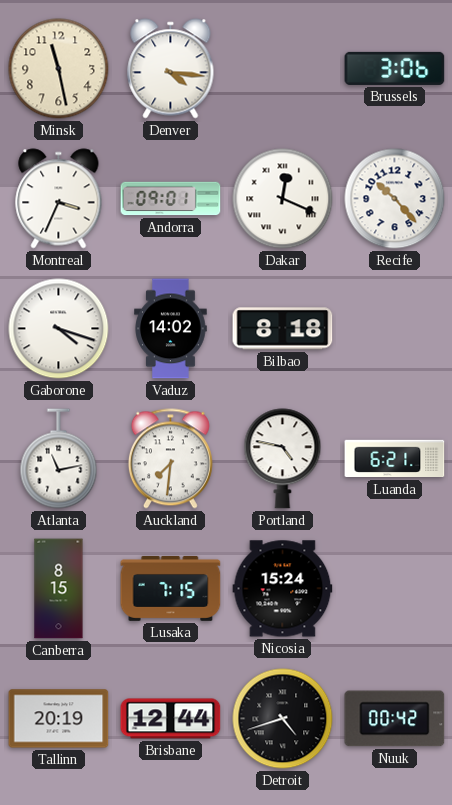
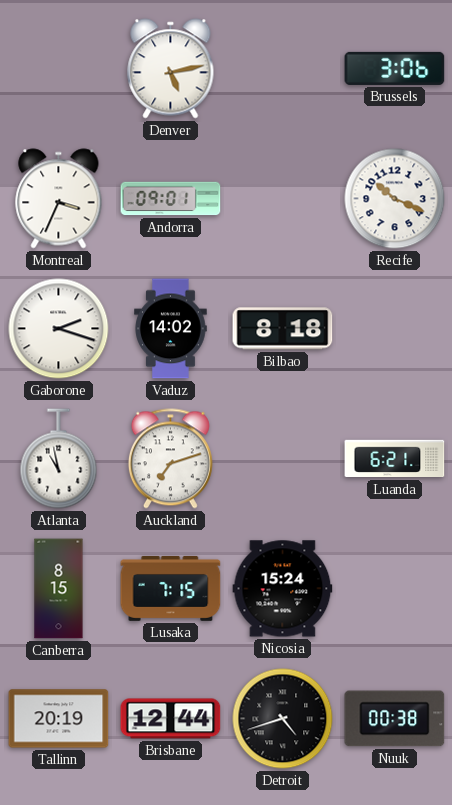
Minsk: 11:28 -> none (59, 69)
Denver: 4:16 -> 5:13 (171, 69)
Dakar: 12:19 -> none (283, 199)
Recife: 10:23 -> 10:19 (395, 199)
Gaborone: 4:18 -> 2:18 (59, 329)
Atlanta: 11:13 -> 10:58 (59, 459)
Auckland: 7:31 -> 7:12 (170, 459)
Portland: 4:47 -> none (283, 459)
Nuuk: 00:42 -> 00:38 (395, 719)
